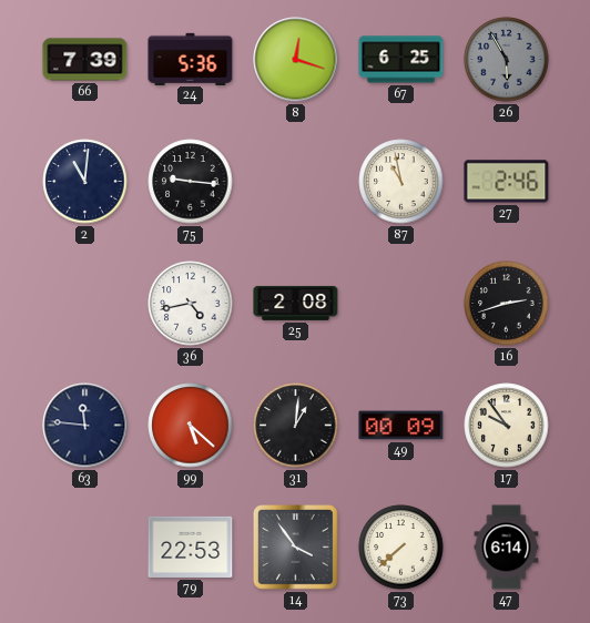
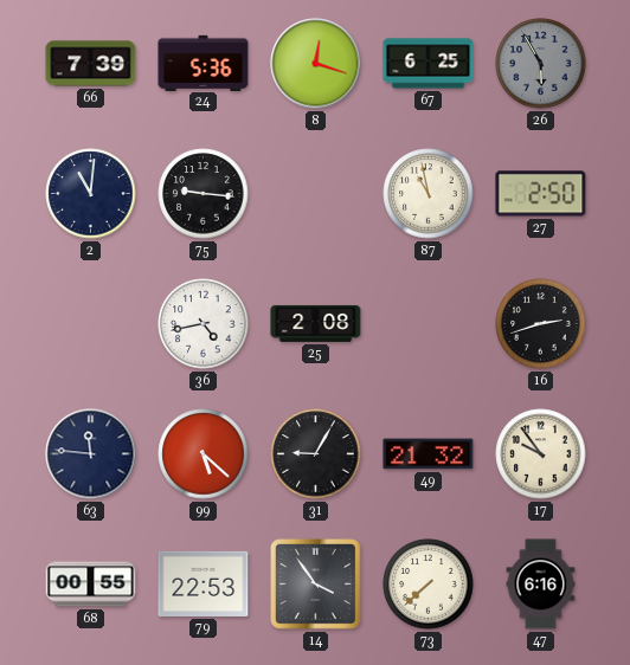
27: 2:46 -> 2:50 (541, 194)
31: 1:01 -> 9:05 (316, 454)
49: 00:09 -> 21:32 (429, 454)
68: none -> 00:55 (91, 585)
47: 6:14 -> 6:16 (541, 585)
